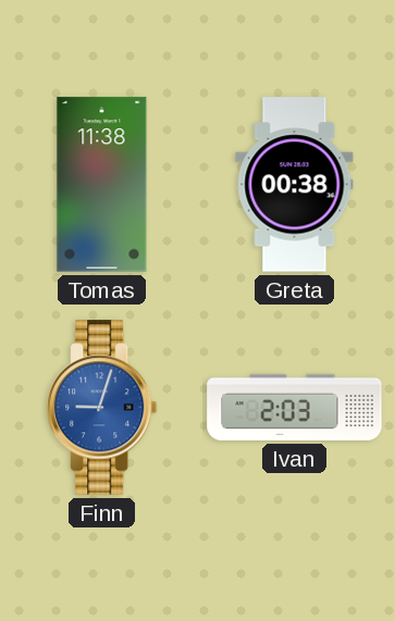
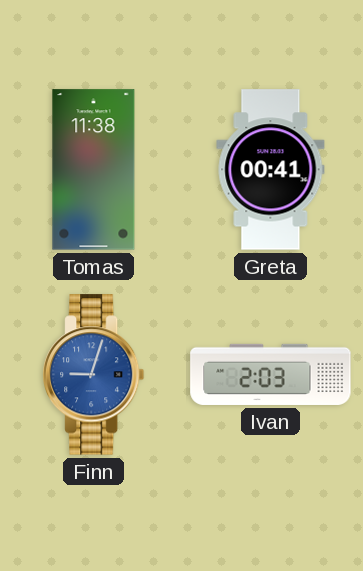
Greta: 00:38 -> 00:41 (271, 170)
